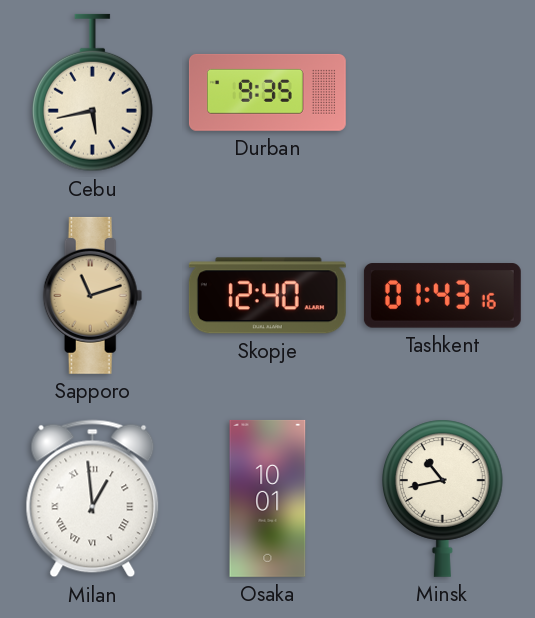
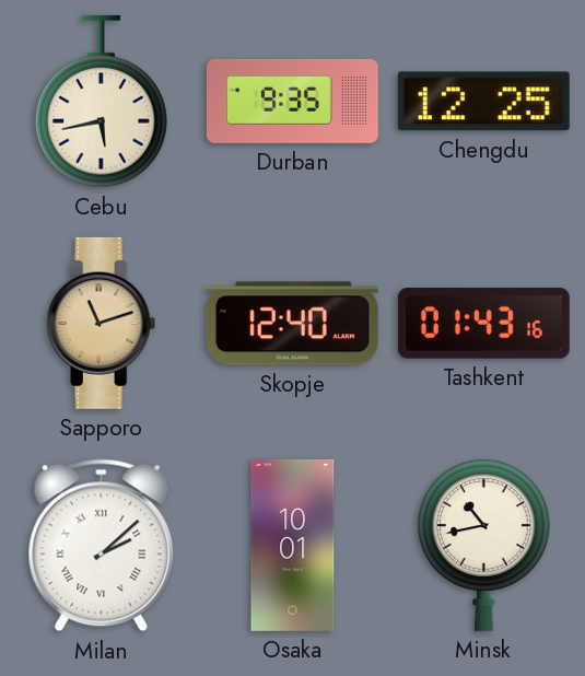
Chengdu: none -> 12:25 (483, 102)
Milan: 12:59 -> 2:08 (102, 546)
